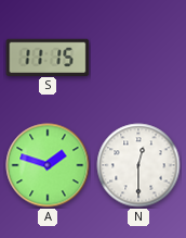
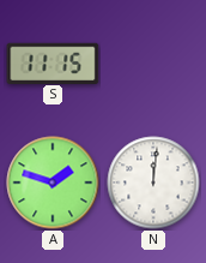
N: 12:30 -> 12:01 (153, 183)
